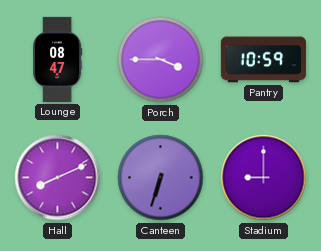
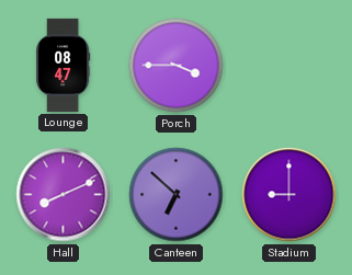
Pantry: 10:59 -> none (263, 60)
Canteen: 6:33 -> 6:52 (177, 195)
